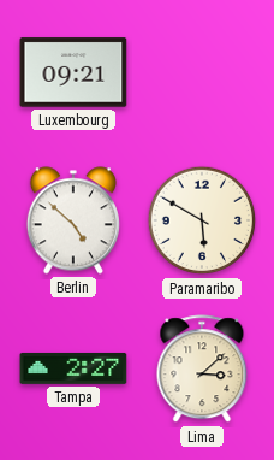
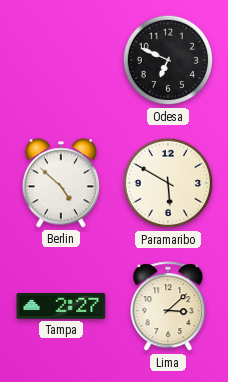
Luxembourg: 09:21 -> none (73, 72)
Odesa: none -> 6:49 (168, 60)
